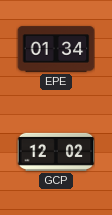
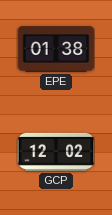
EPE: 01:34 -> 01:38 (56, 49)
